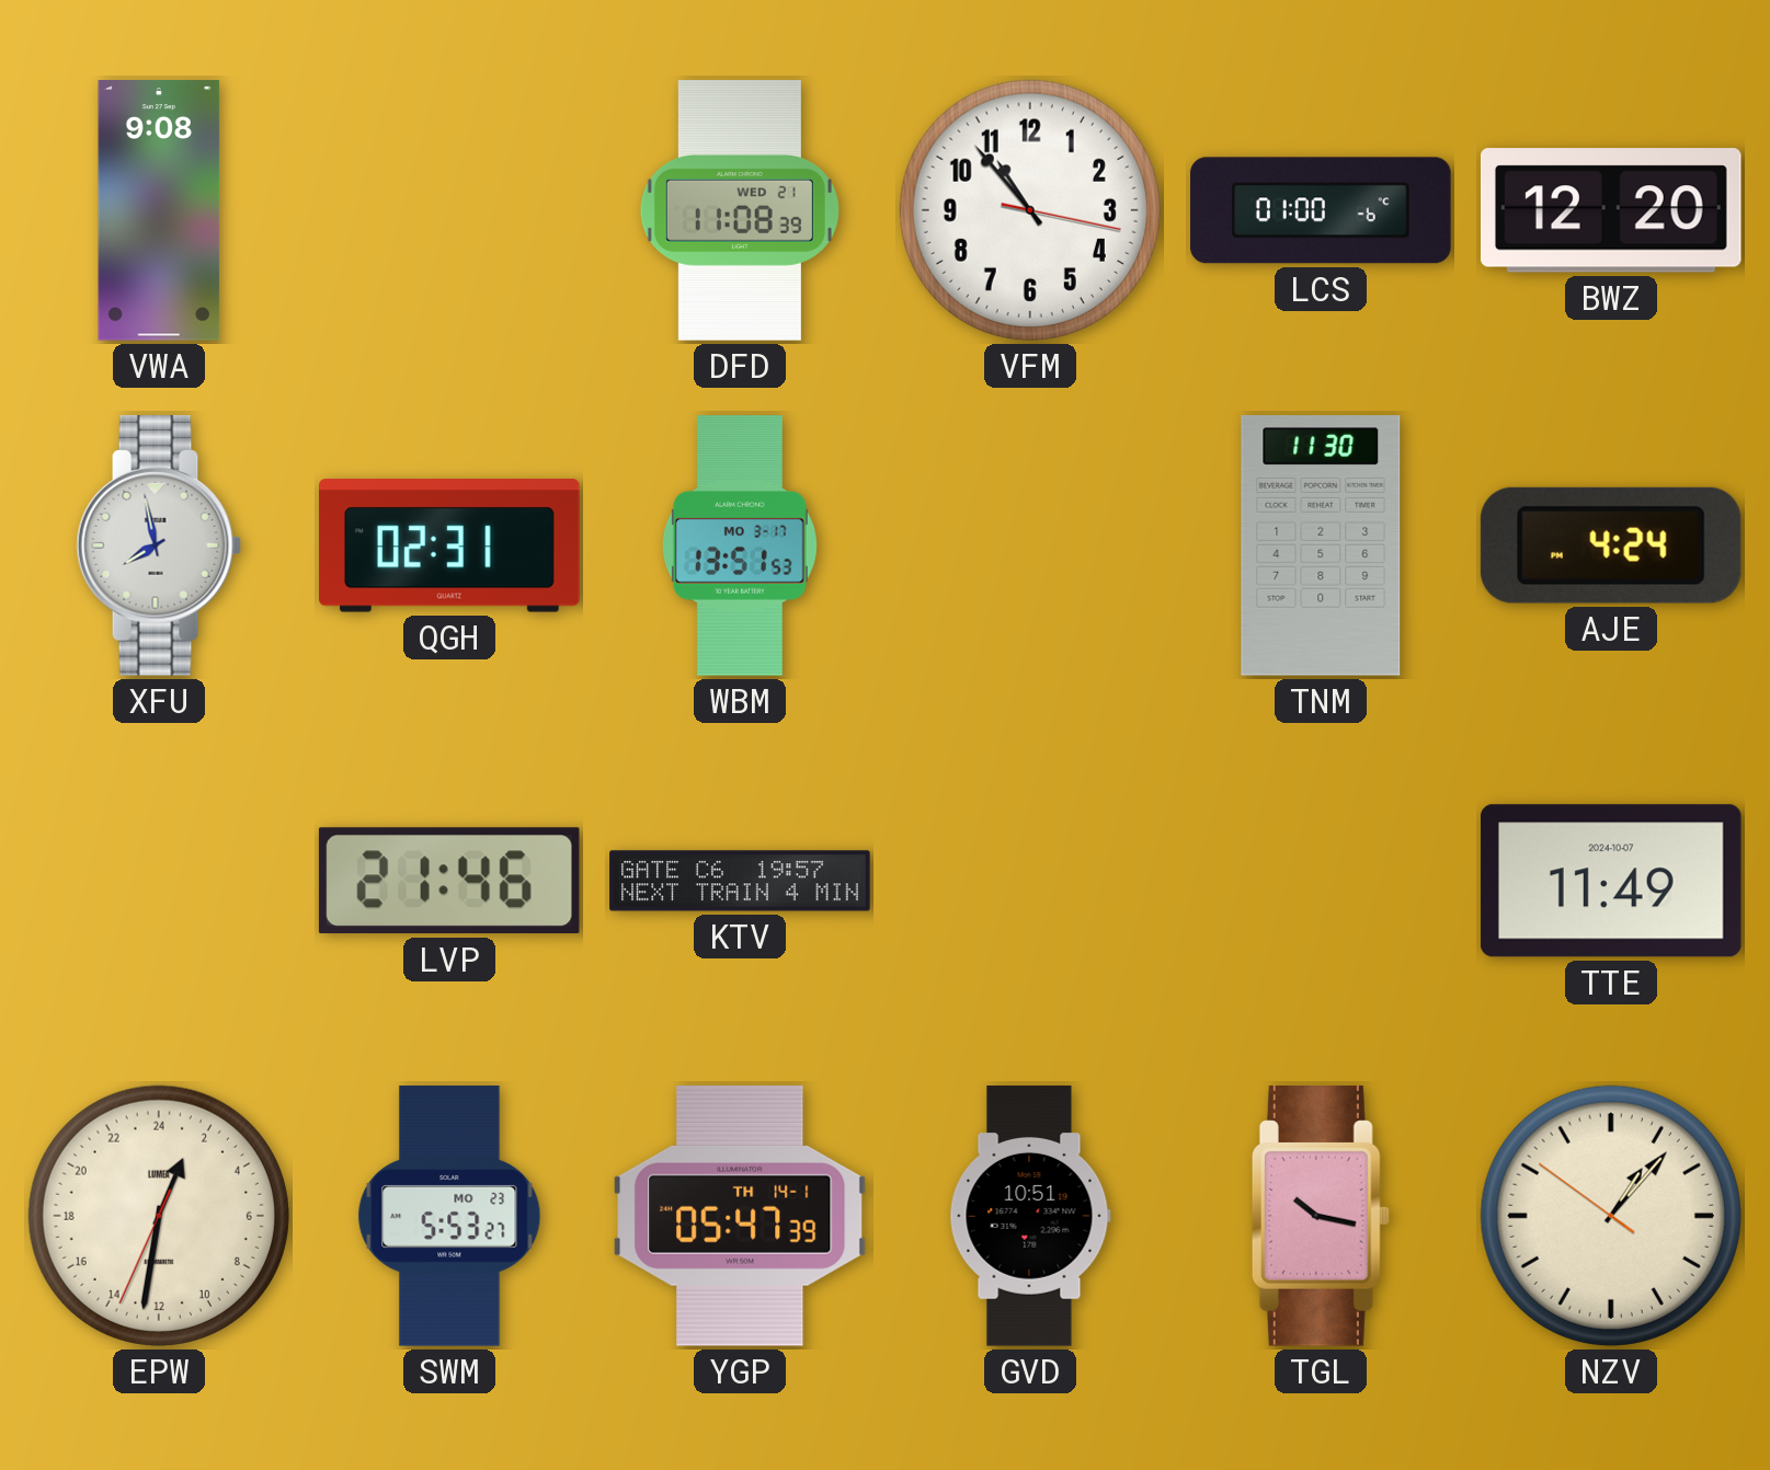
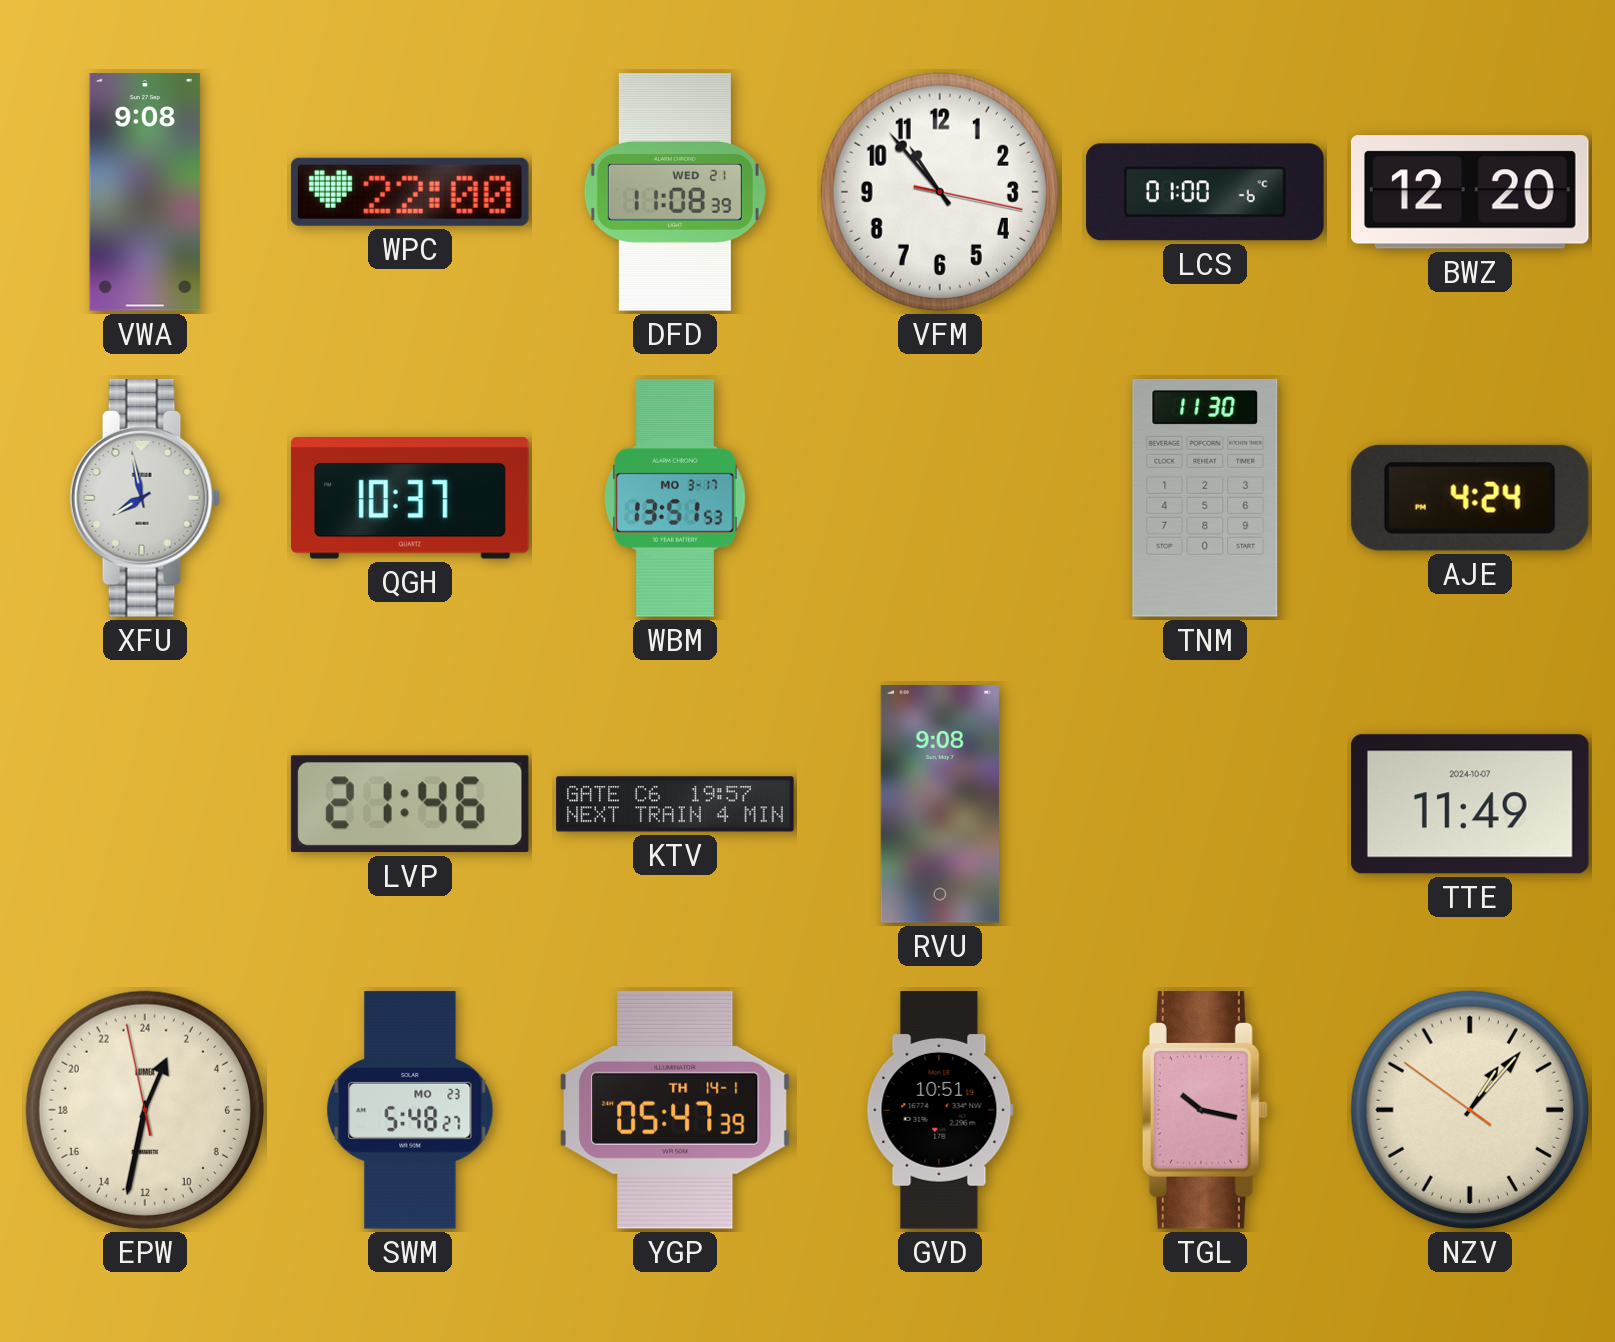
WPC: none -> 22:00 (410, 192)
QGH: 02:31 -> 10:37 (411, 498)
RVU: none -> 9:08 (940, 804)
EPW: 1:31:34 -> 1:31:58 (145, 1110)
SWM: 5:53 -> 5:48 (410, 1110)
